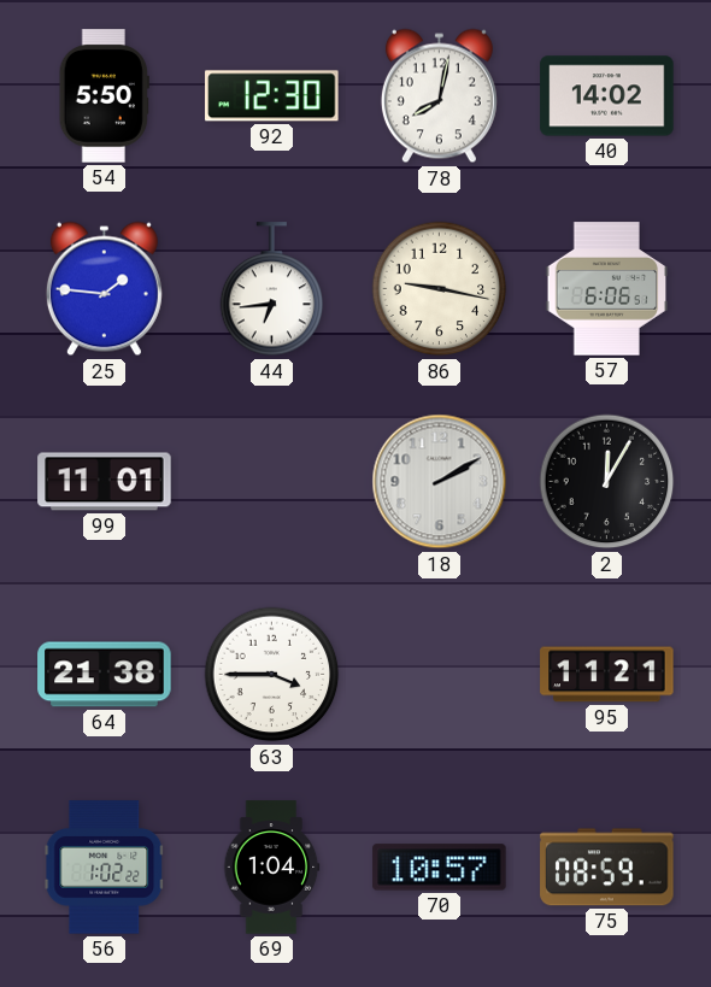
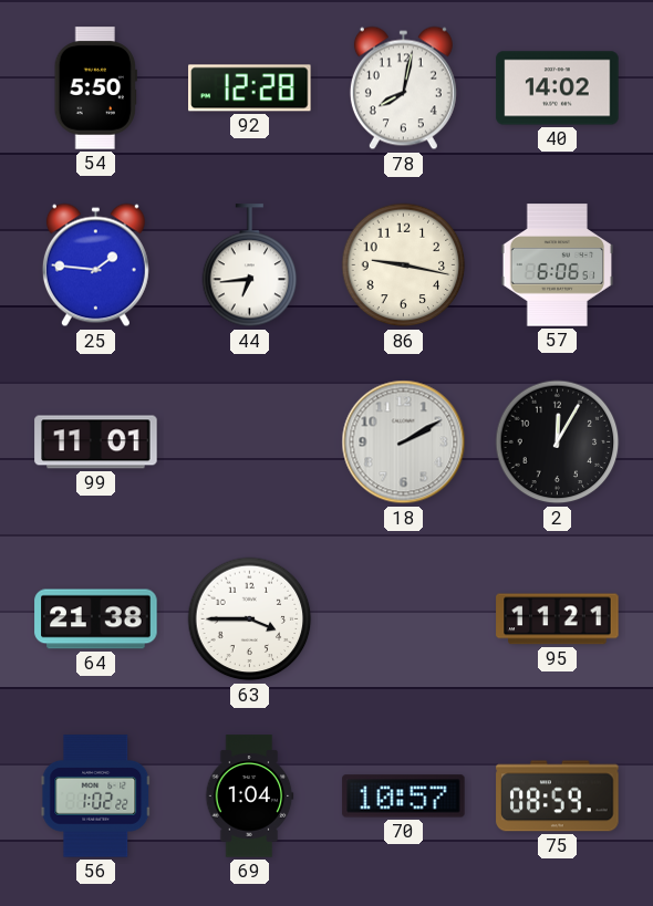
92: 12:30 -> 12:28 (250, 88)
